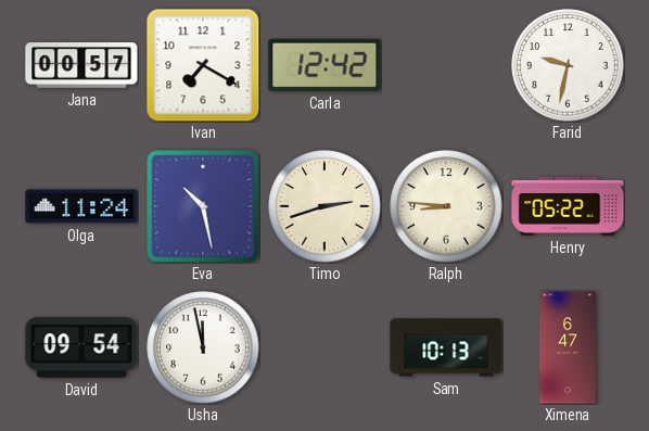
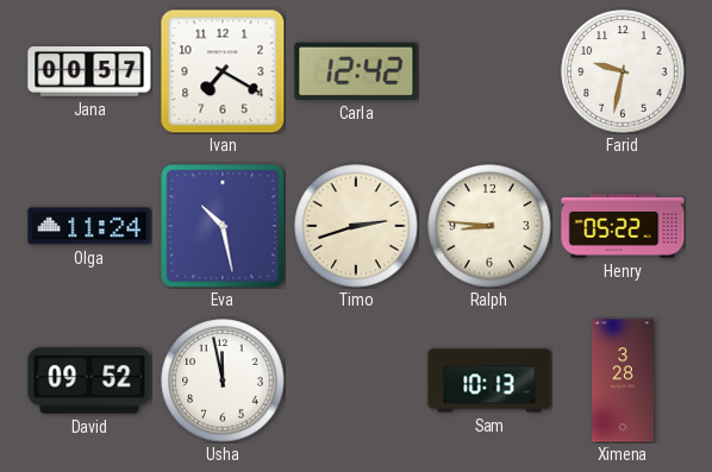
David: 09:54 -> 09:52 (89, 380)
Ximena: 6:47 -> 3:28 (623, 380)
